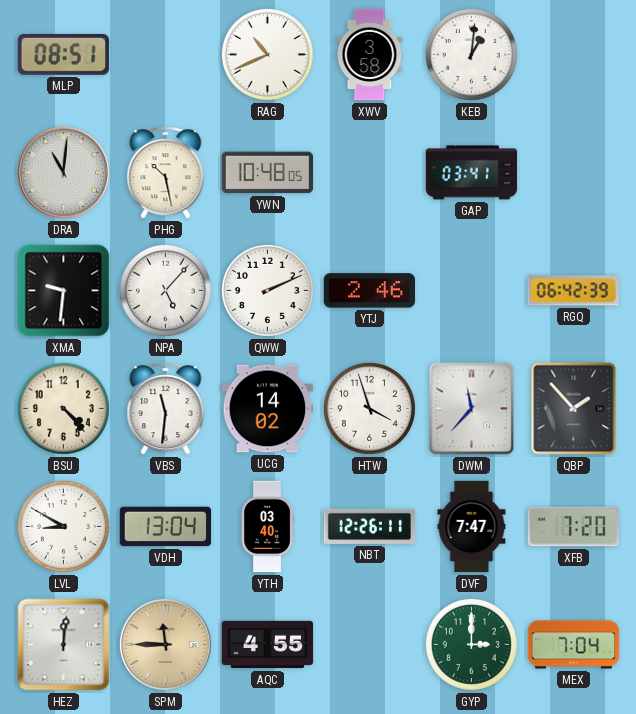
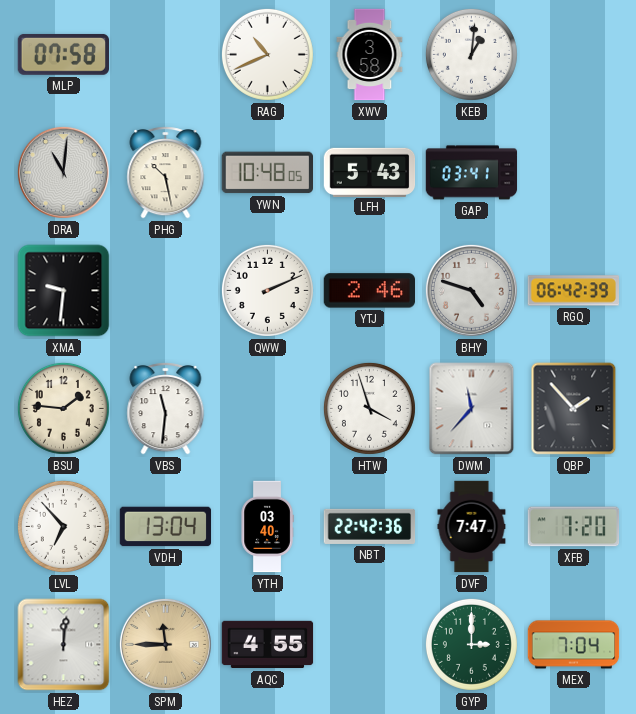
MLP: 08:51 -> 07:58 (63, 54)
LFH: none -> 5:43 (370, 172)
NPA: 5:07 -> none (165, 290)
BHY: none -> 4:48 (471, 290)
BSU: 4:23 -> 1:46 (63, 408)
UCG: 14:02 -> none (268, 409)
LVL: 8:50 -> 6:53 (63, 526)
NBT: 12:26 -> 22:42 (370, 526)
